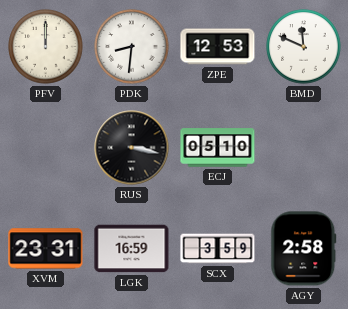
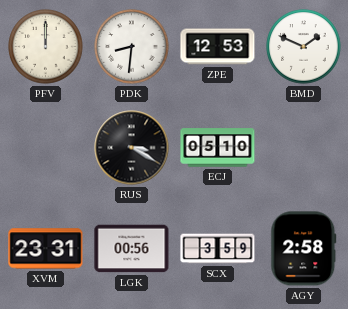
BMD: 11:49 -> 1:49 (304, 47)
RUS: 3:17 -> 3:20 (132, 148)
LGK: 16:59 -> 00:56 (132, 249)
